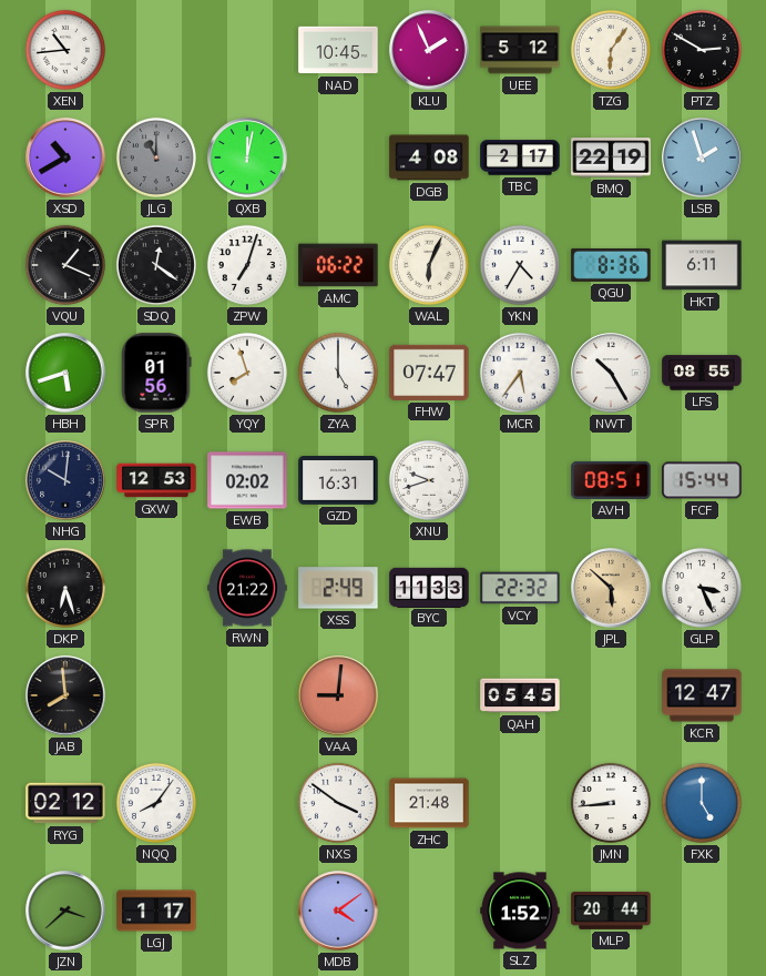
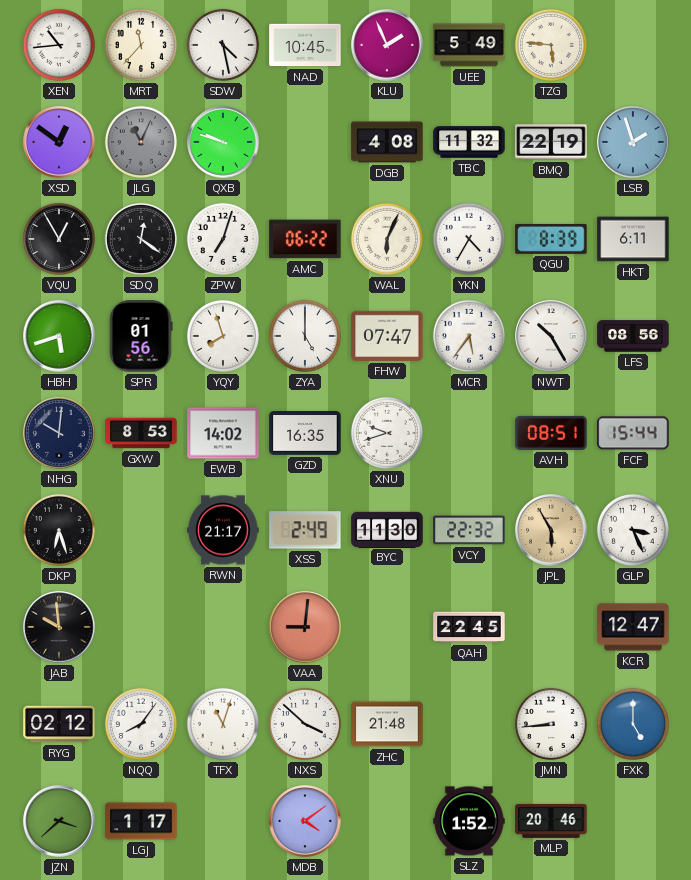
MRT: none -> 11:37 (141, 45)
SDW: none -> 4:28 (223, 45)
UEE: 5:12 -> 5:49 (469, 45)
TZG: 6:06 -> 5:46 (551, 45)
PTZ: 2:50 -> none (702, 50)
XSD: 10:40 -> 12:51 (59, 142)
JLG: 11:00 -> 11:04 (141, 142)
QXB: 12:02 -> 9:48 (223, 142)
TBC: 2:17 -> 11:32 (469, 142)
VQU: 1:19 -> 12:55 (59, 239)
QGU: 8:36 -> 8:39 (551, 239)
LFS: 08:55 -> 08:56 (633, 336)
GXW: 12:53 -> 8:53 (141, 433)
EWB: 02:02 -> 14:02 (223, 433)
GZD: 16:31 -> 16:35 (305, 434)
RWN: 21:22 -> 21:17 (223, 530)
BYC: 11:33 -> 11:30 (387, 529)
JPL: 5:52 -> 5:55 (551, 530)
JAB: 7:59 -> 9:59 (59, 627)
QAH: 05:45 -> 22:45 (469, 627)
TFX: none -> 11:03 (223, 724)
NXS: 3:51 -> 3:52 (305, 724)
MLP: 20:44 -> 20:46 (551, 821)
